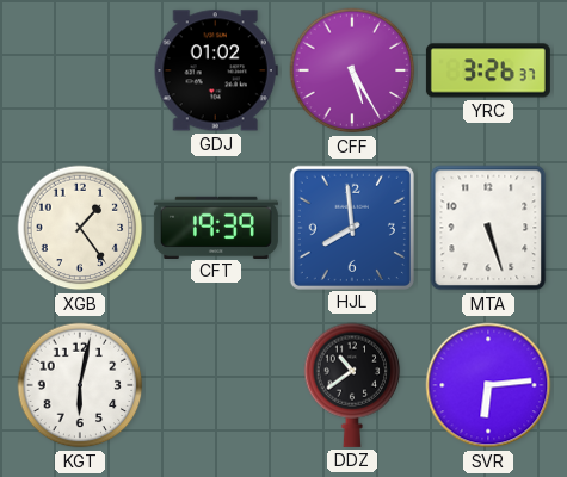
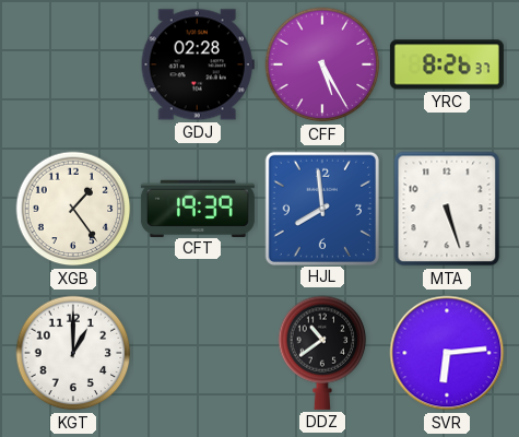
GDJ: 01:02 -> 02:28 (198, 64)
YRC: 3:26 -> 8:26 (447, 64)
KGT: 6:02 -> 1:00 (73, 353)
